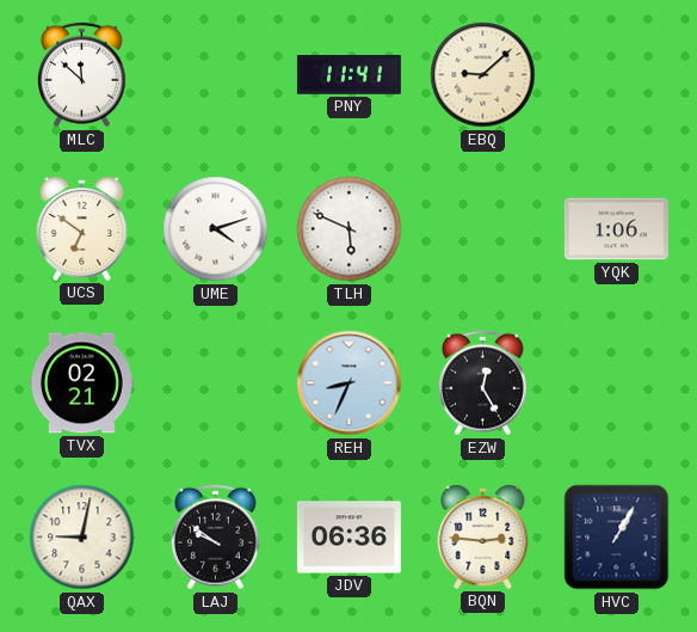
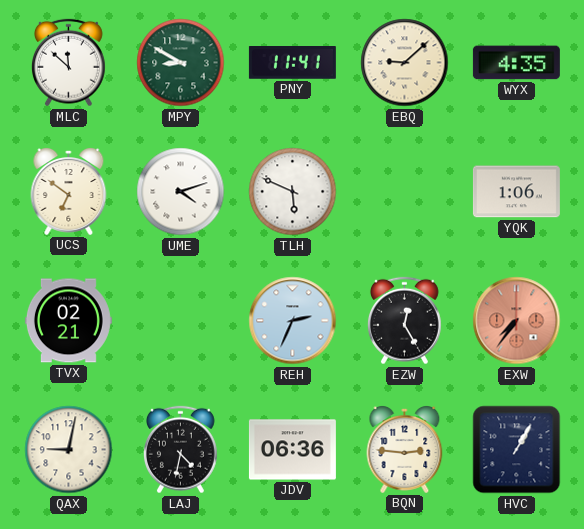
MPY: none -> 8:50 (181, 63)
WYX: none -> 4:35 (516, 63)
REH: 8:34 -> 2:34 (293, 321)
EXW: none -> 7:36 (517, 321)
LAJ: 9:51 -> 4:32 (181, 450)
